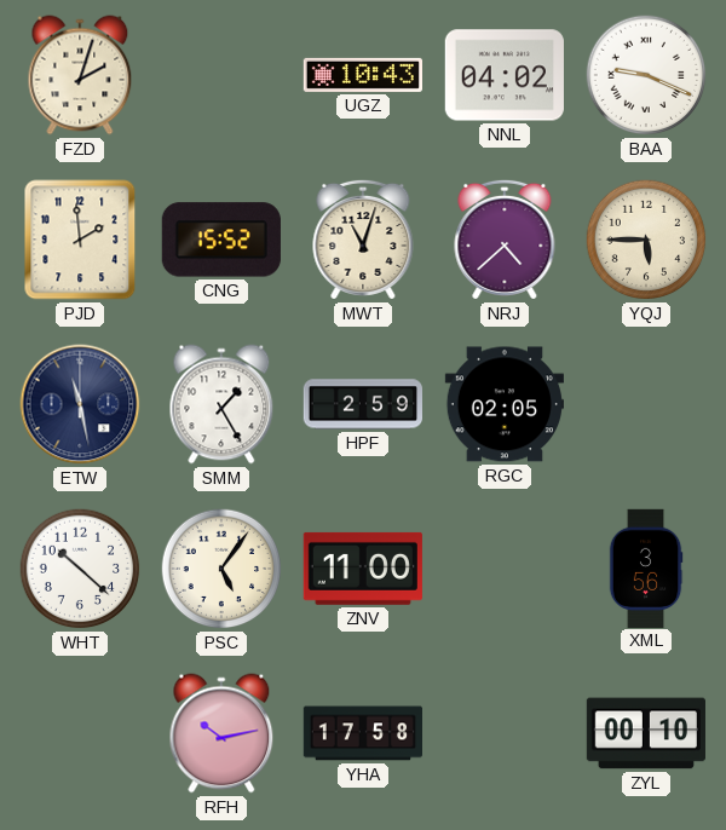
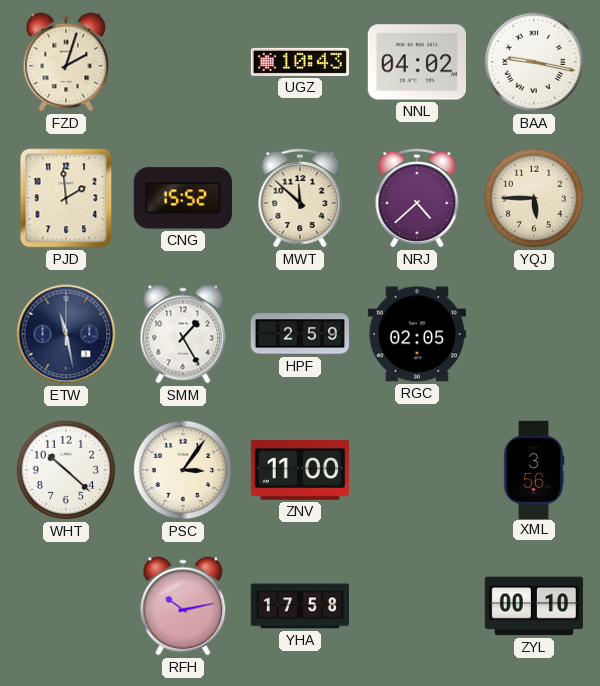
BAA: 9:19 -> 9:17 (534, 62)
MWT: 11:03 -> 11:52 (300, 198)
PSC: 5:06 -> 3:06 (183, 470)
